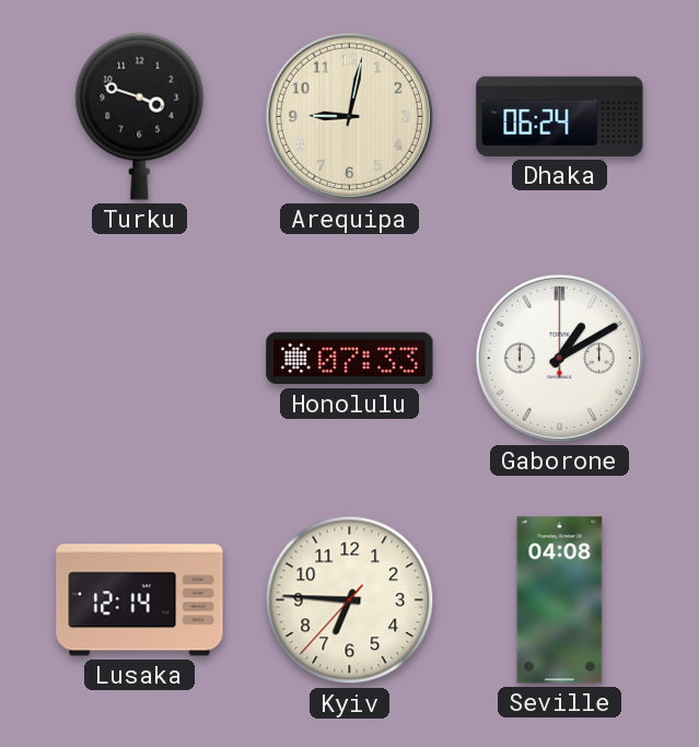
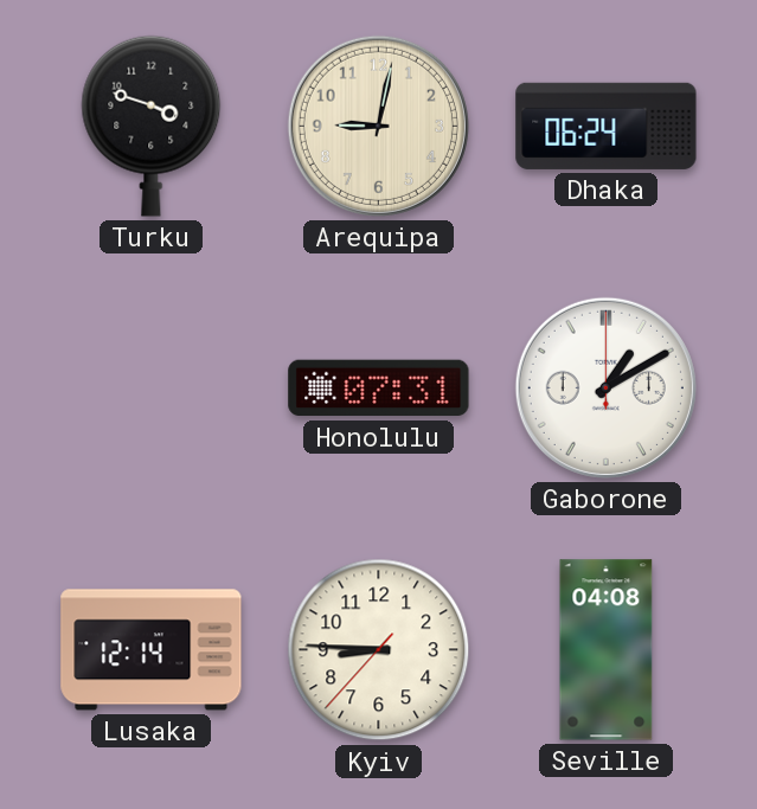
Honolulu: 07:33 -> 07:31 (379, 389)
Kyiv: 6:45 -> 8:45 (379, 650)
